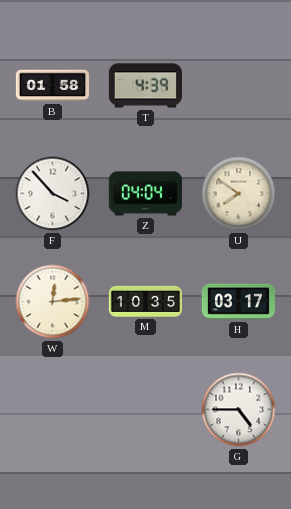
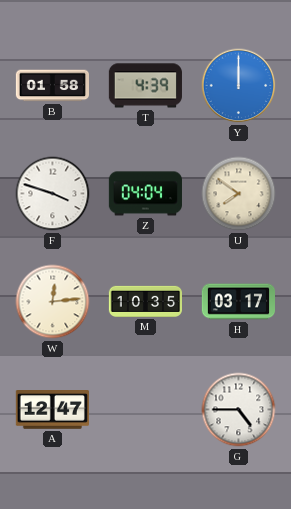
Y: none -> 12:00 (239, 86)
F: 3:53 -> 3:48 (53, 194)
A: none -> 12:47 (52, 410)
